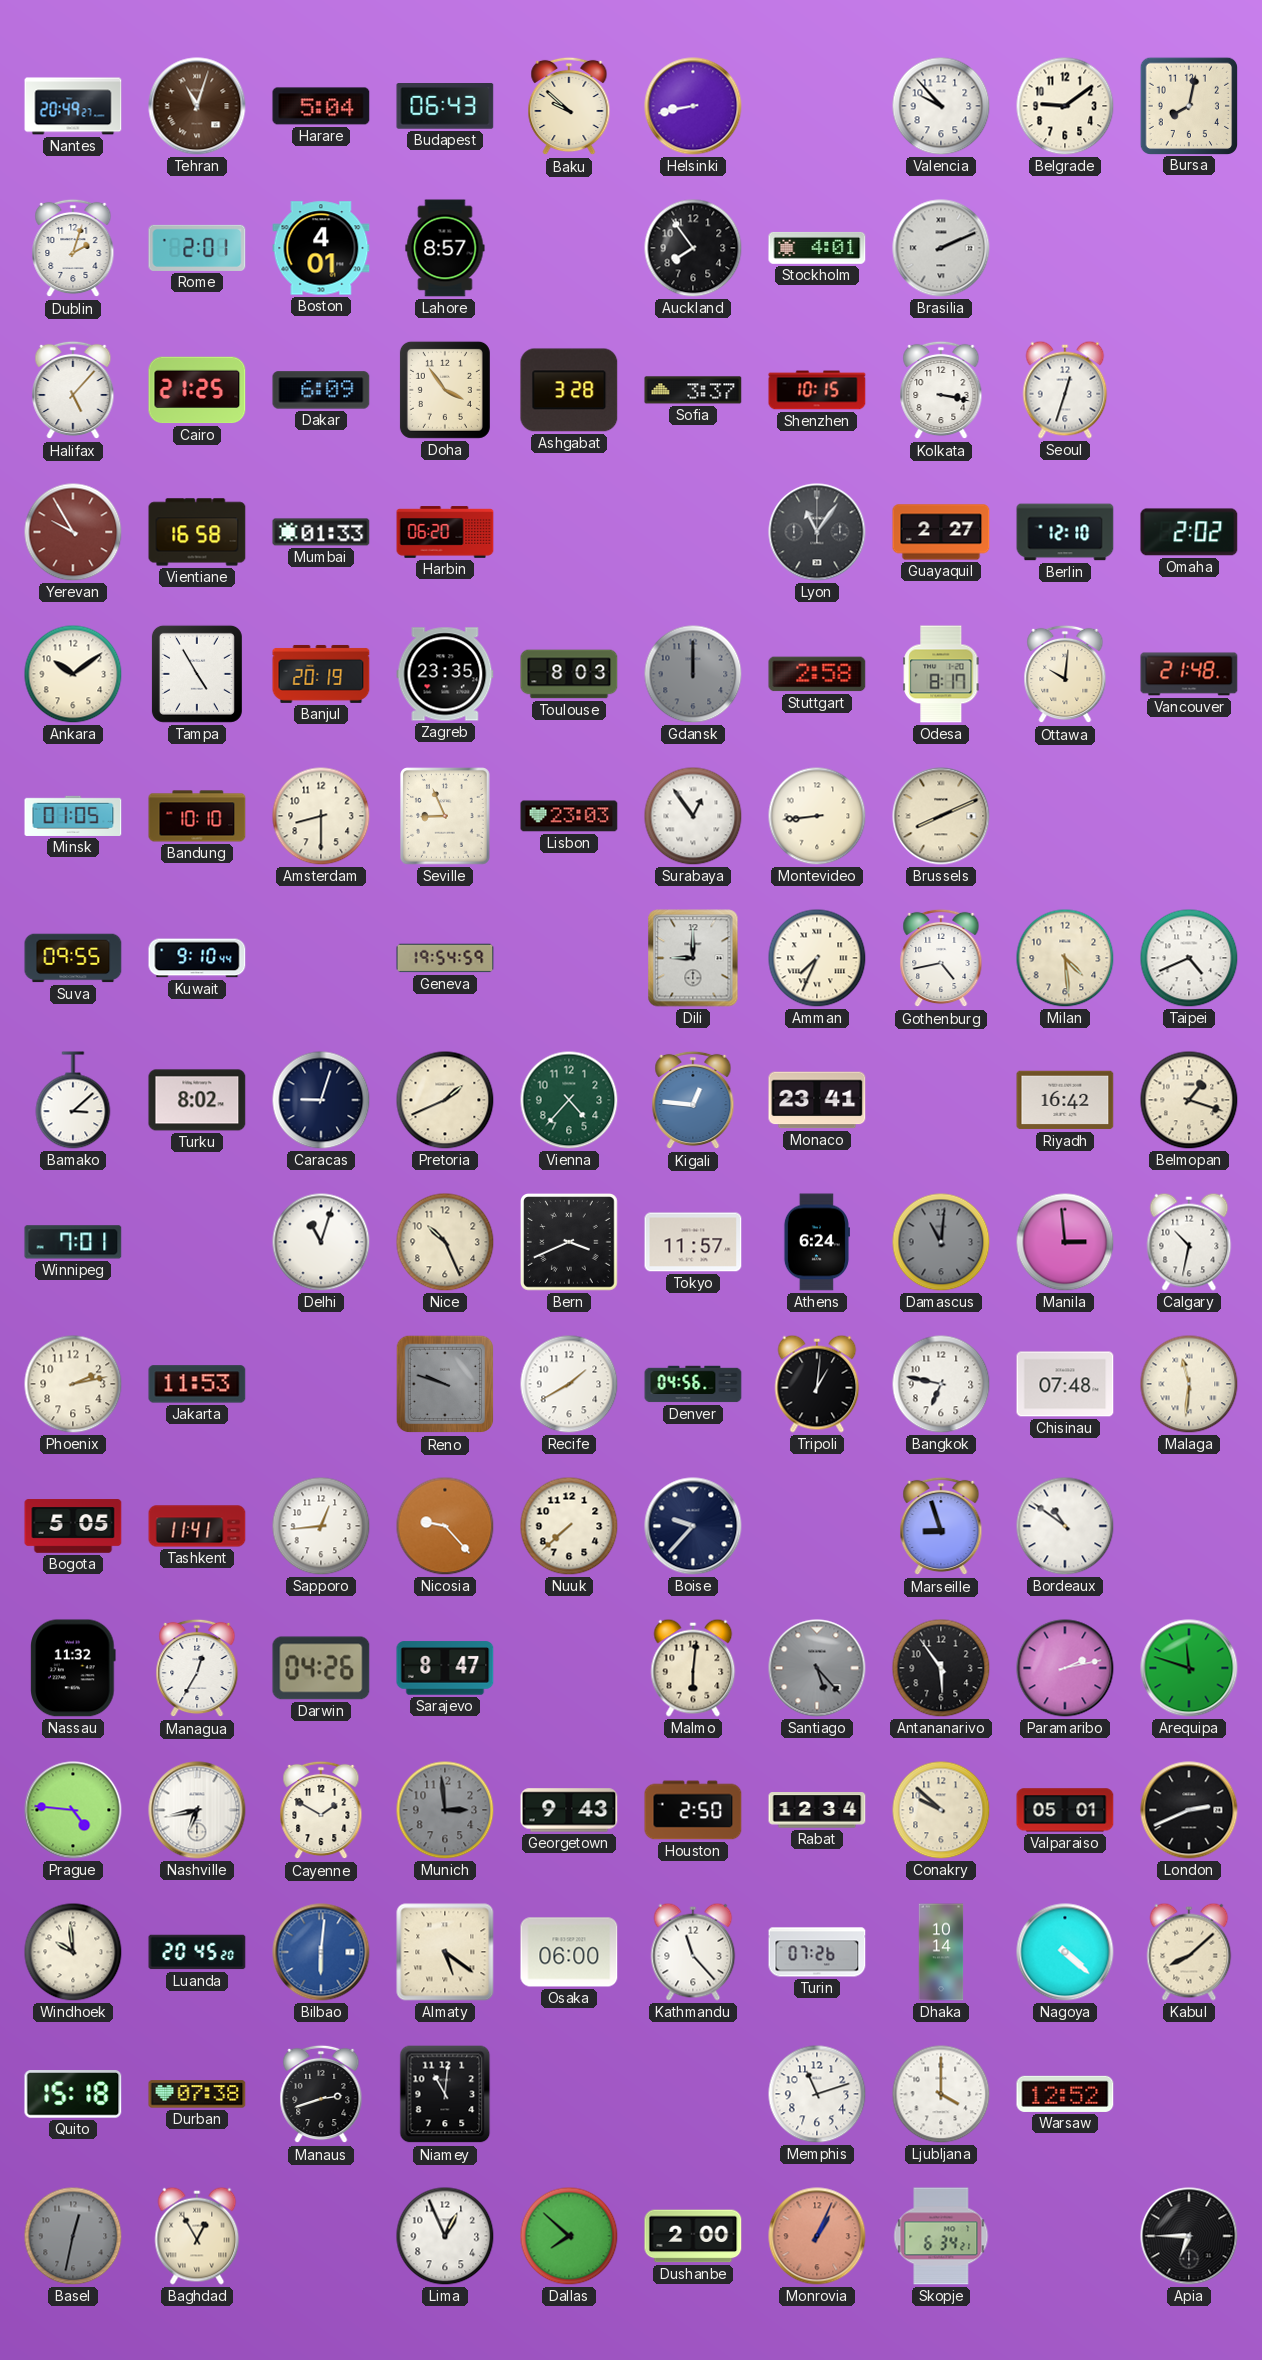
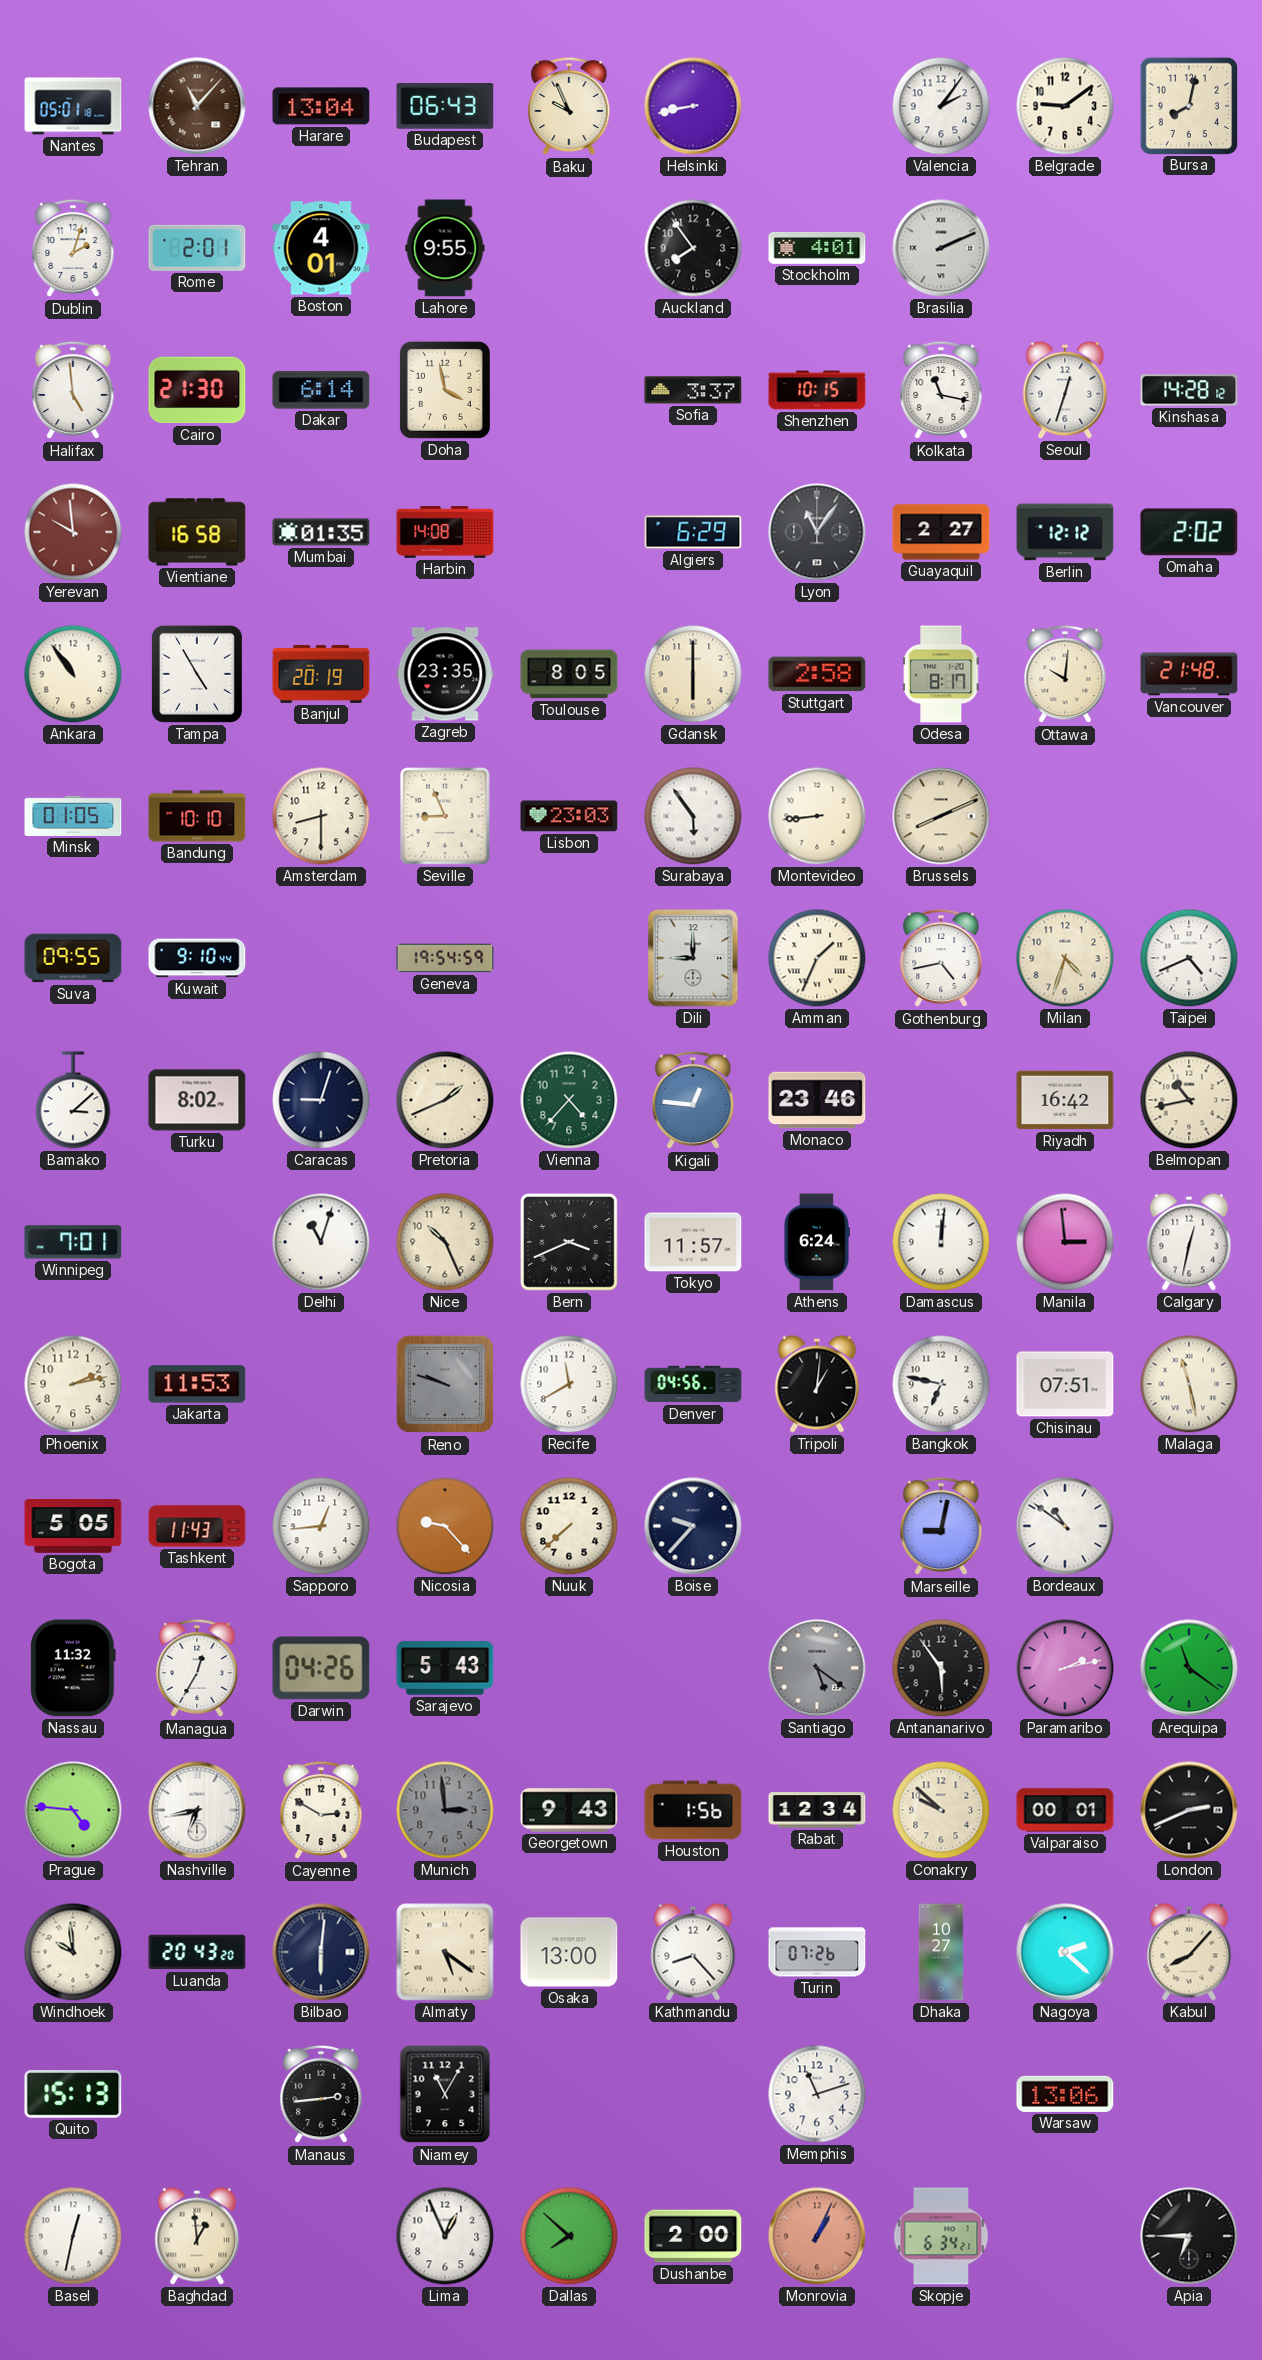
Nantes: 20:49 -> 05:01 (73, 106)
Tehran: 11:03 -> 11:07 (197, 106)
Harare: 5:04 -> 13:04 (321, 106)
Baku: 9:52 -> 9:56 (569, 106)
Valencia: 9:53 -> 2:06 (941, 106)
Lahore: 8:57 -> 9:55 (445, 248)
Halifax: 5:07 -> 4:59 (73, 390)
Cairo: 21:25 -> 21:30 (197, 390)
Dakar: 6:09 -> 6:14 (321, 390)
Doha: 3:54 -> 3:58 (445, 390)
Ashgabat: 3:28 -> none (569, 390)
Kolkata: 3:17 -> 11:17 (941, 390)
Kinshasa: none -> 14:28 (1189, 390)
Yerevan: 9:55 -> 9:59 (73, 532)
Mumbai: 01:33 -> 01:35 (321, 532)
Harbin: 06:20 -> 14:08 (445, 532)
Algiers: none -> 6:29 (693, 532)
Berlin: 12:10 -> 12:12 (1065, 532)
Ankara: 10:09 -> 10:54 (73, 674)
Toulouse: 8:03 -> 8:05 (569, 674)
Gdansk: 12:00 -> 6:00 (693, 674)
Gdansk dial: grey -> cream (693, 674)
Surabaya: 12:54 -> 5:54 (693, 816)
Amman: 7:34 -> 1:34 (817, 958)
Milan: 4:29 -> 4:33 (1065, 958)
Monaco: 23:41 -> 23:46 (817, 1100)
Belmopan: 1:18 -> 10:43 (1189, 1100)
Damascus: 11:01 -> 12:01 (941, 1242)
Damascus dial: grey -> white (941, 1242)
Calgary: 10:32 -> 12:32 (1189, 1242)
Recife: 1:40 -> 11:40 (569, 1384)
Chisinau: 07:48 -> 07:51 (1065, 1384)
Malaga: 11:31 -> 11:28 (1189, 1384)
Tashkent: 11:41 -> 11:43 (197, 1526)
Marseille: 8:57 -> 9:02 (941, 1526)
Sarajevo: 8:47 -> 5:43 (445, 1668)
Malmo: 6:01 -> none (693, 1668)
Santiago: 5:23 -> 5:21 (817, 1668)
Arequipa: 11:48 -> 11:21 (1189, 1668)
Cayenne: 1:50 -> 2:50 (321, 1810)
Houston: 2:50 -> 1:56 (693, 1810)
Valparaiso: 05:01 -> 00:01 (1065, 1810)
Luanda: 20:45 -> 20:43 (197, 1952)
Bilbao dial: blue -> navy (321, 1952)
Osaka: 06:00 -> 13:00 (569, 1952)
Kathmandu: 11:23 -> 8:23 (693, 1952)
Dhaka: 10:14 -> 10:27 (941, 1952)
Nagoya: 4:22 -> 2:22 (1065, 1952)
Kabul: 8:08 -> 8:07 (1189, 1952)
Quito: 15:18 -> 15:13 (73, 2094)
Durban: 07:38 -> none (197, 2094)
Manaus: 2:42 -> 2:44 (321, 2094)
Niamey: 11:01 -> 11:05 (445, 2094)
Ljubljana: 4:00 -> none (941, 2094)
Warsaw: 12:52 -> 13:06 (1065, 2094)
Basel dial: grey -> white (73, 2236)
Baghdad: 12:55 -> 12:59 (197, 2236)
